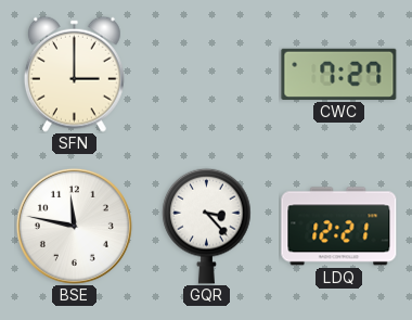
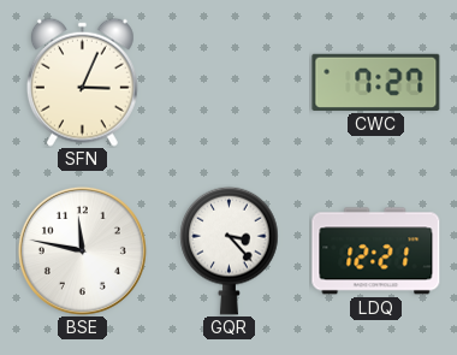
SFN: 3:00 -> 3:04 (82, 82)
